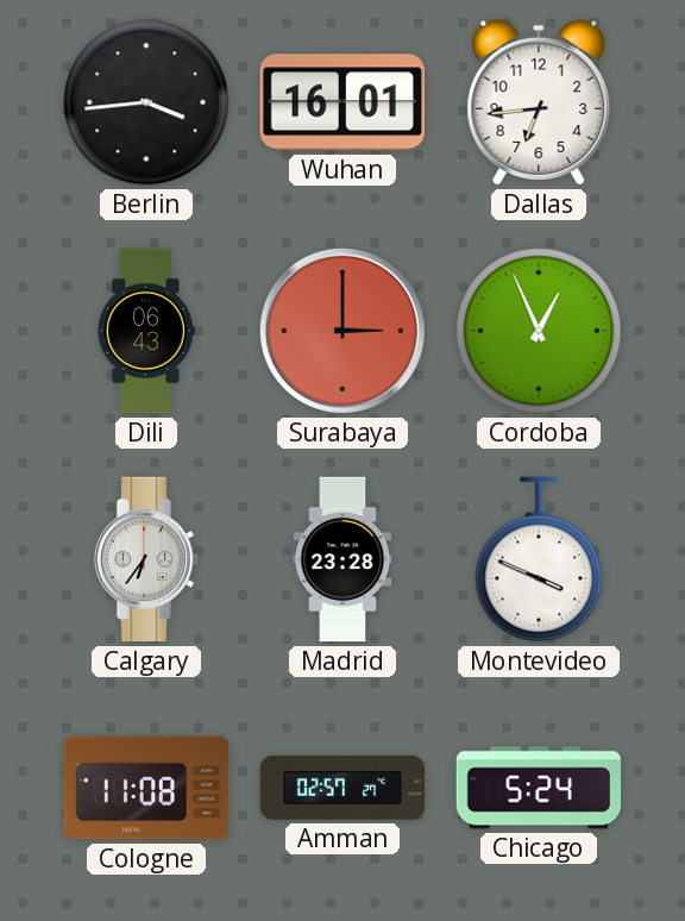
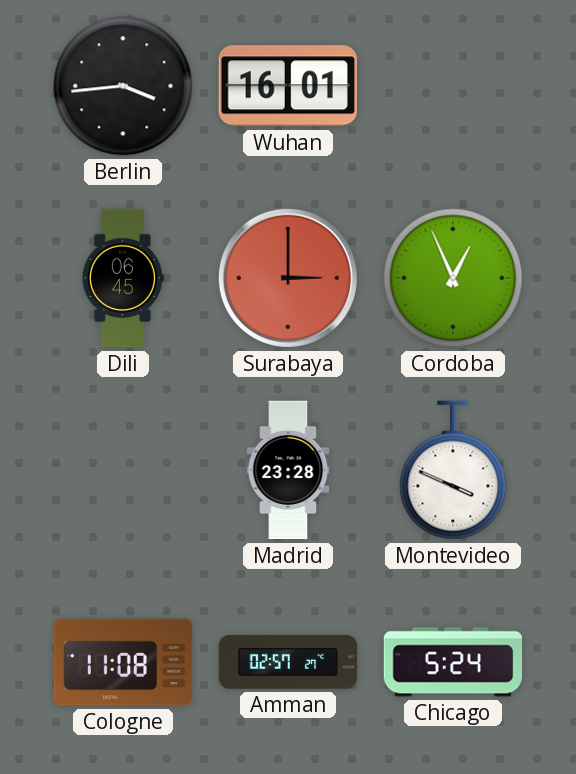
Dallas: 6:44 -> none (539, 102)
Dili: 06:43 -> 06:45 (123, 278)
Calgary: 6:36 -> none (146, 559)
